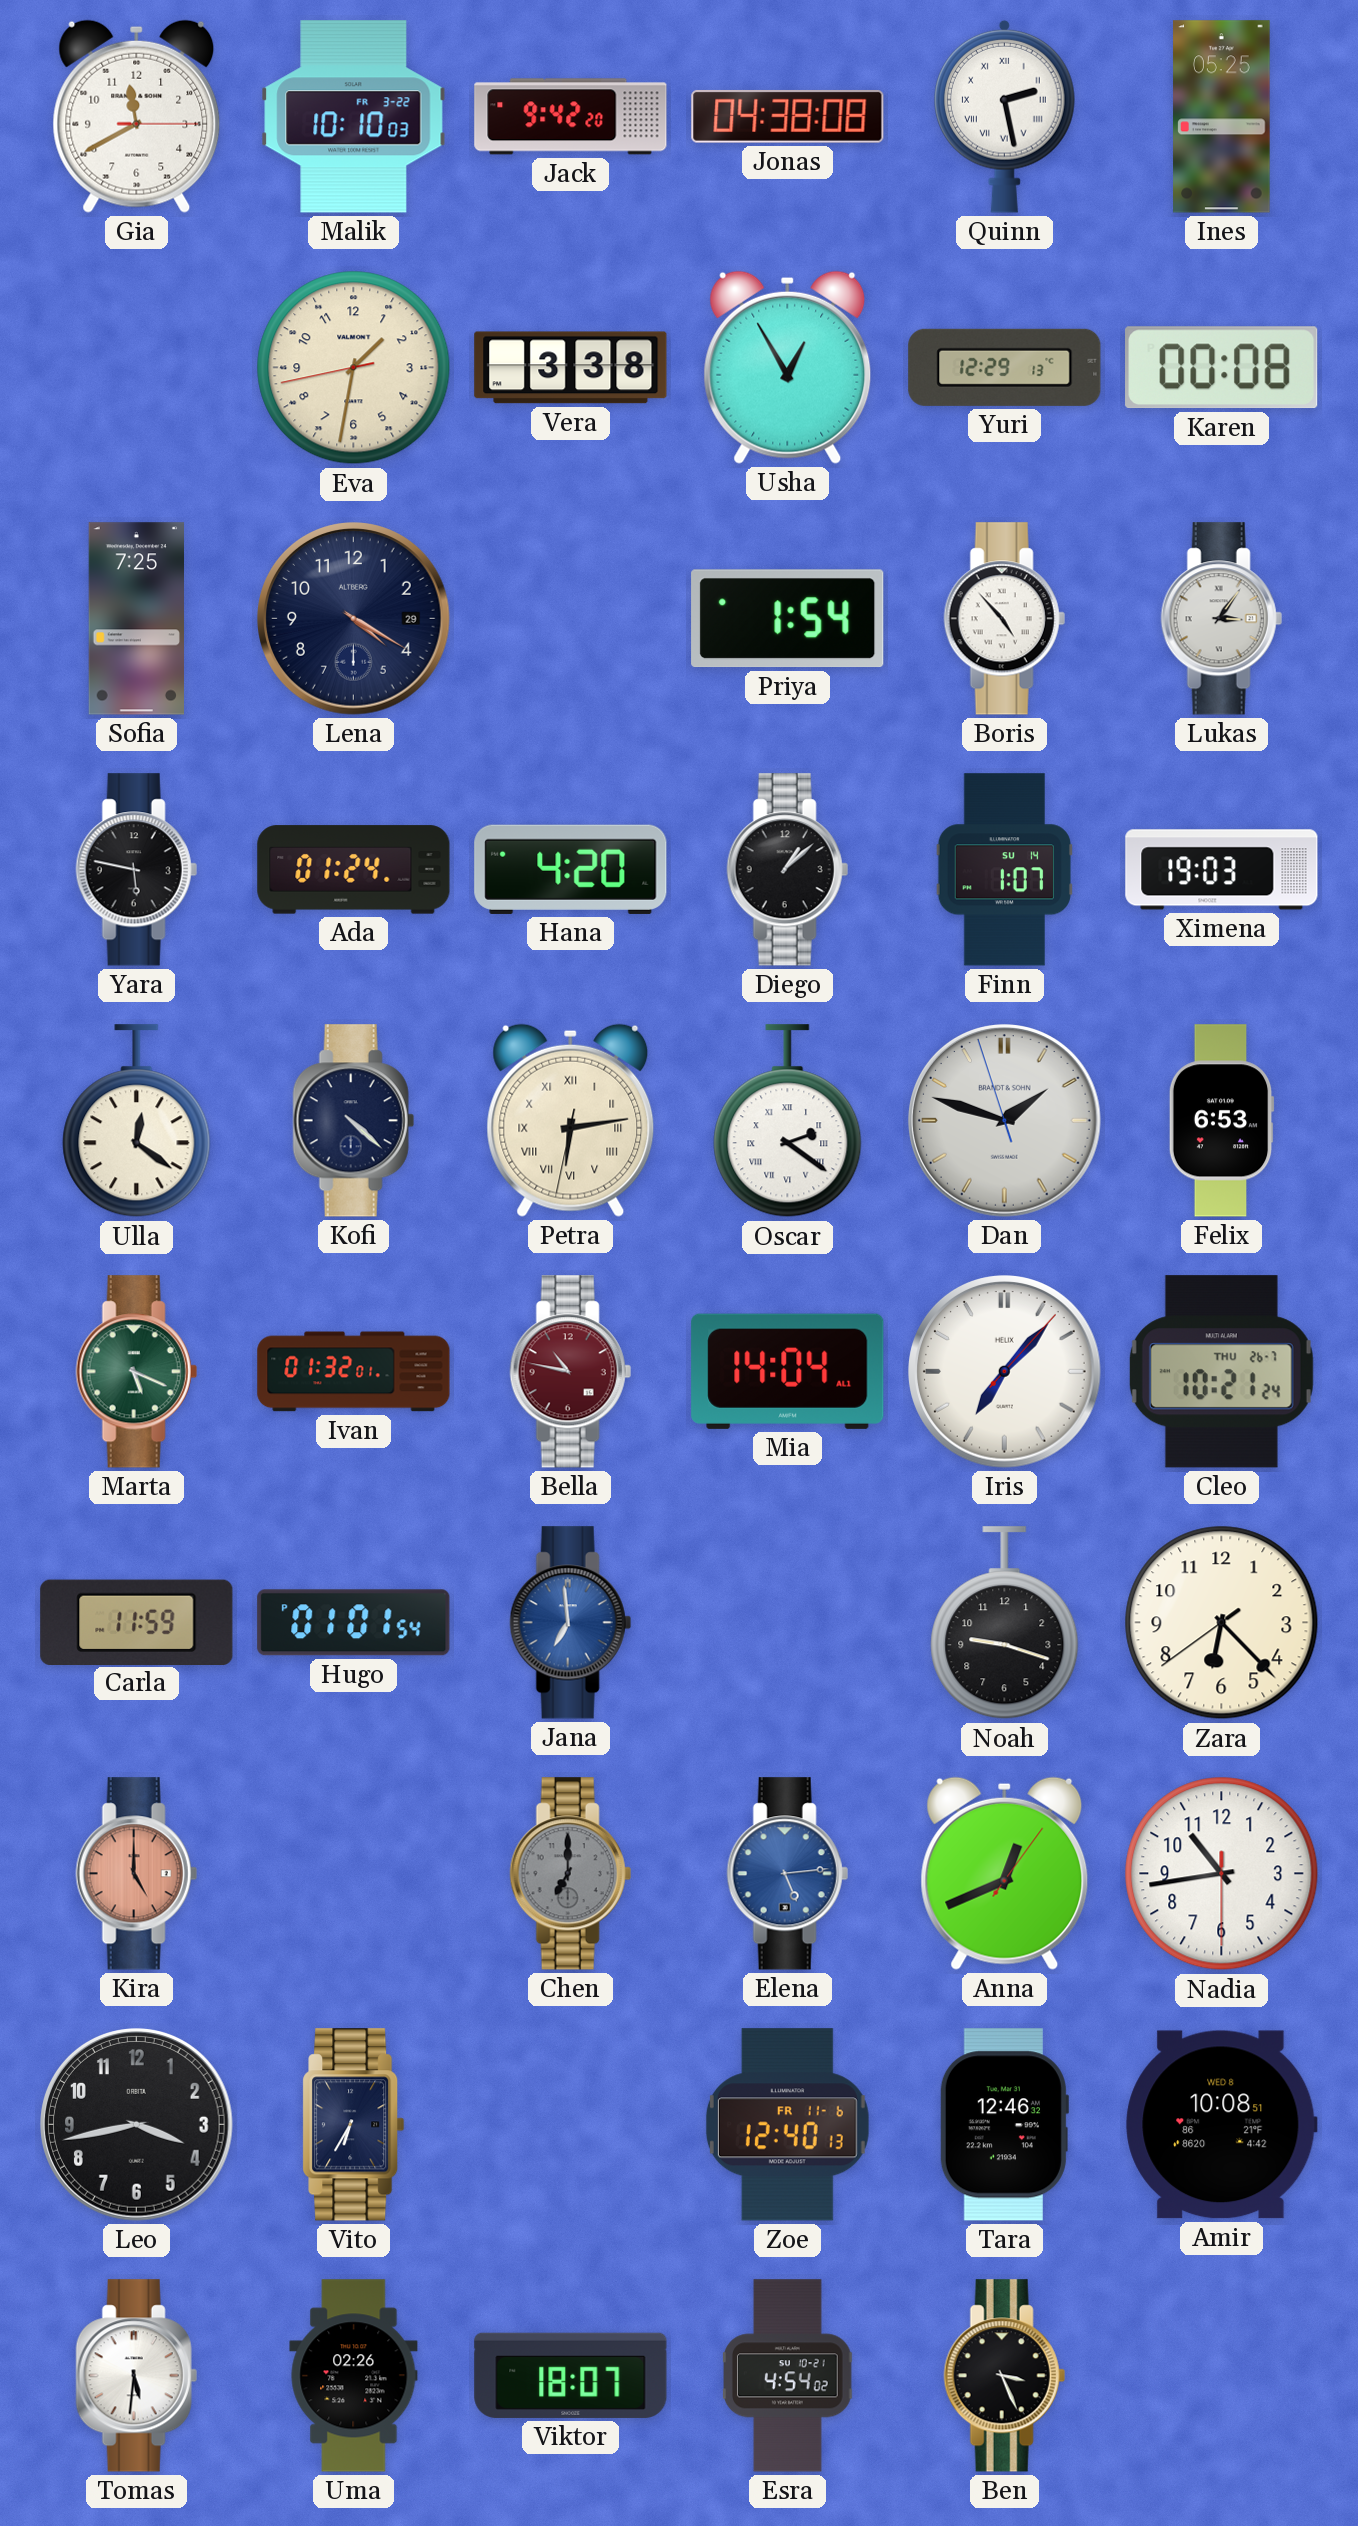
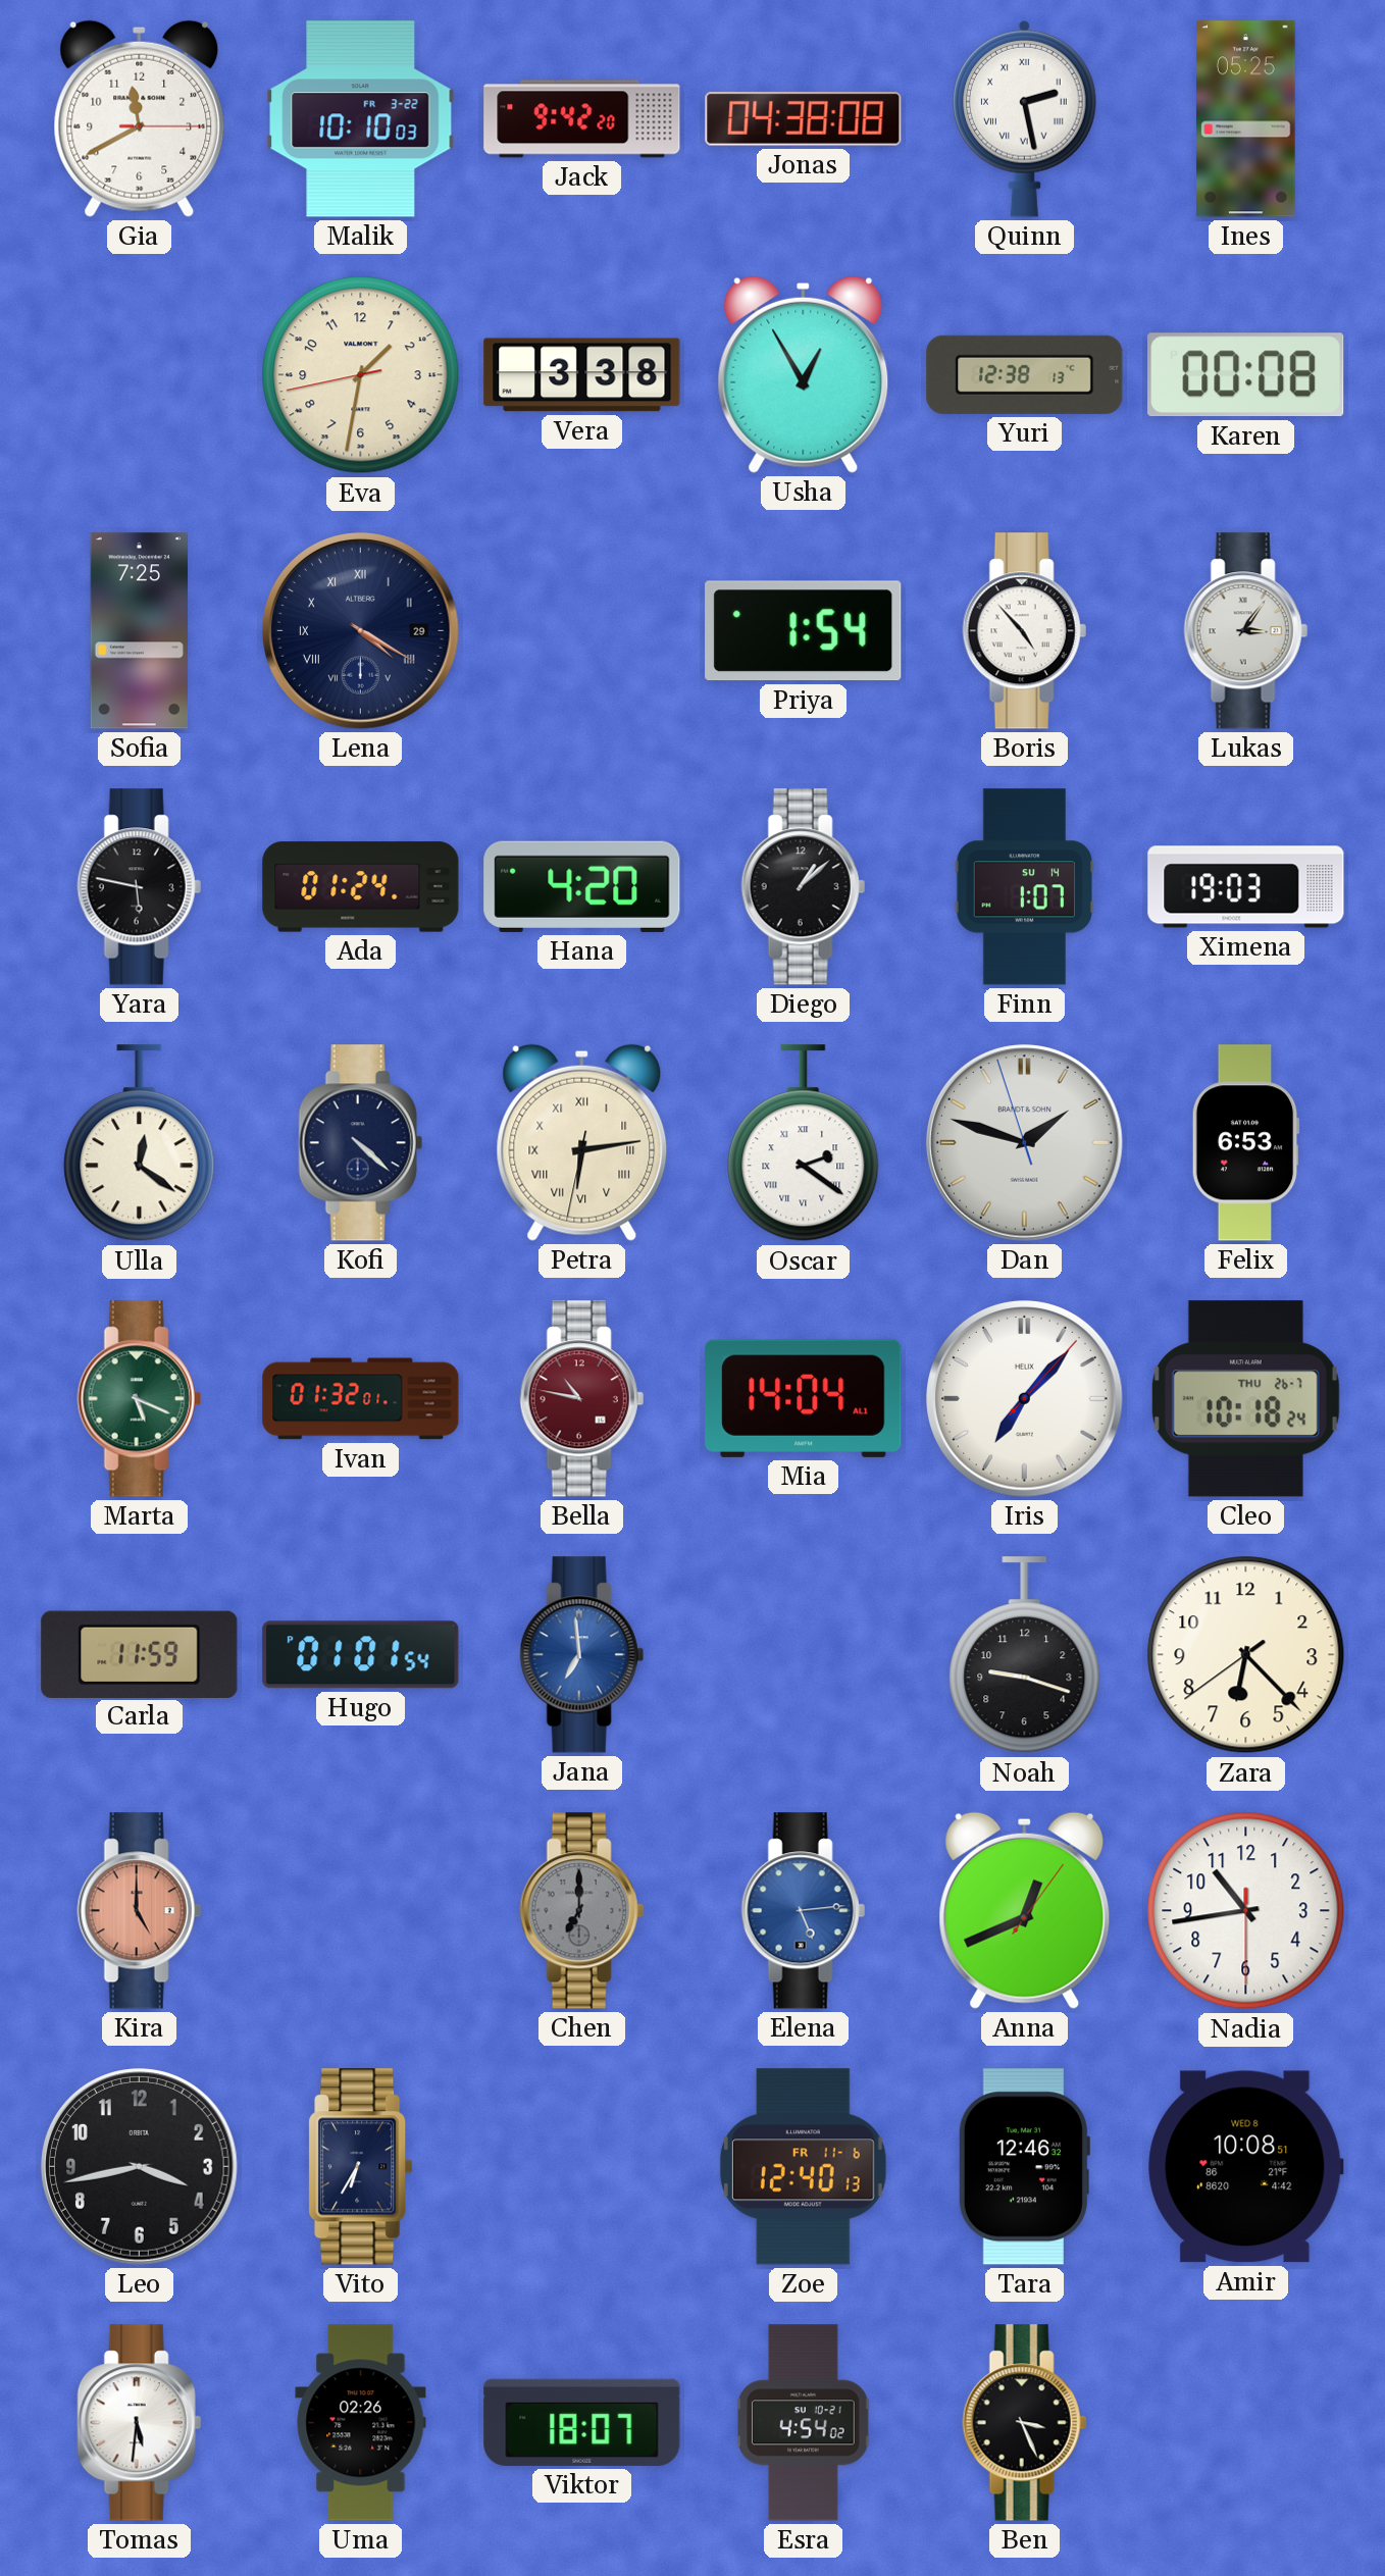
Yuri: 12:29 -> 12:38 (1025, 374)
Lena numerals: Arabic -> Roman (361, 631)
Cleo: 10:21 -> 10:18 (1245, 1399)
